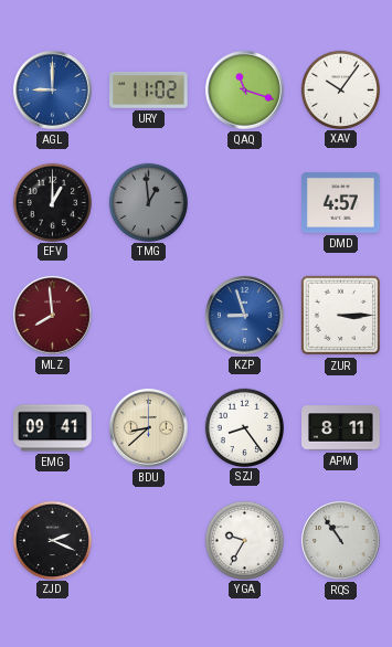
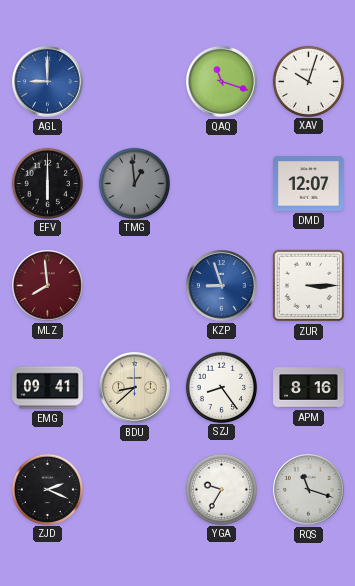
URY: 11:02 -> none (149, 89)
XAV: 10:06 -> 10:03 (308, 81)
EFV: 1:00 -> 6:00 (47, 183)
DMD: 4:57 -> 12:07 (309, 184)
APM: 8:11 -> 8:16 (309, 388)
RQS: 10:54 -> 11:18 (309, 490)
